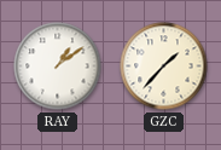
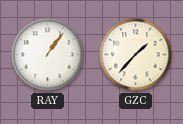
RAY: 1:09 -> 1:06 (48, 55)
